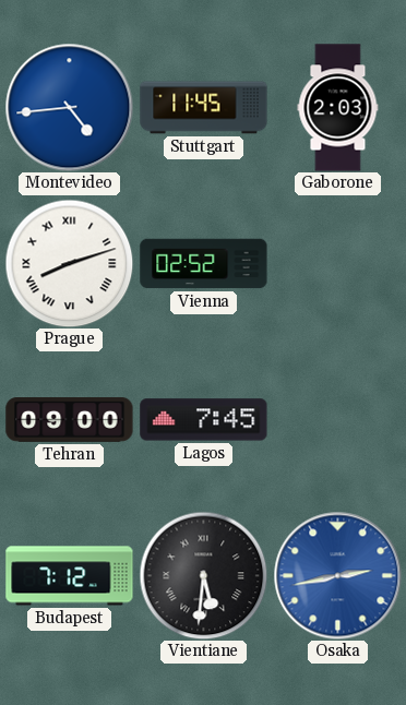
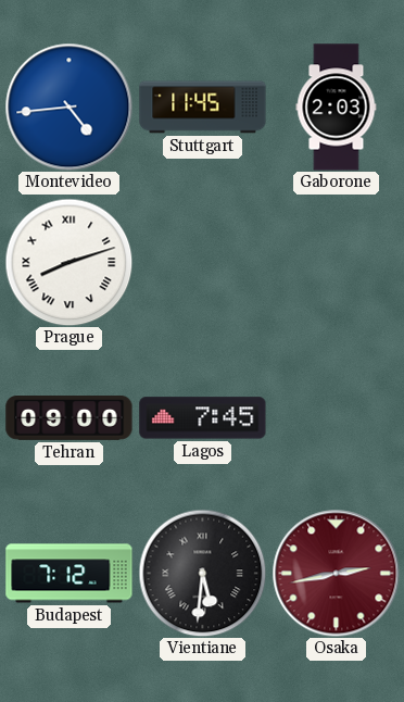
Vienna: 02:52 -> none (204, 264)
Osaka dial: blue -> burgundy (336, 573)
